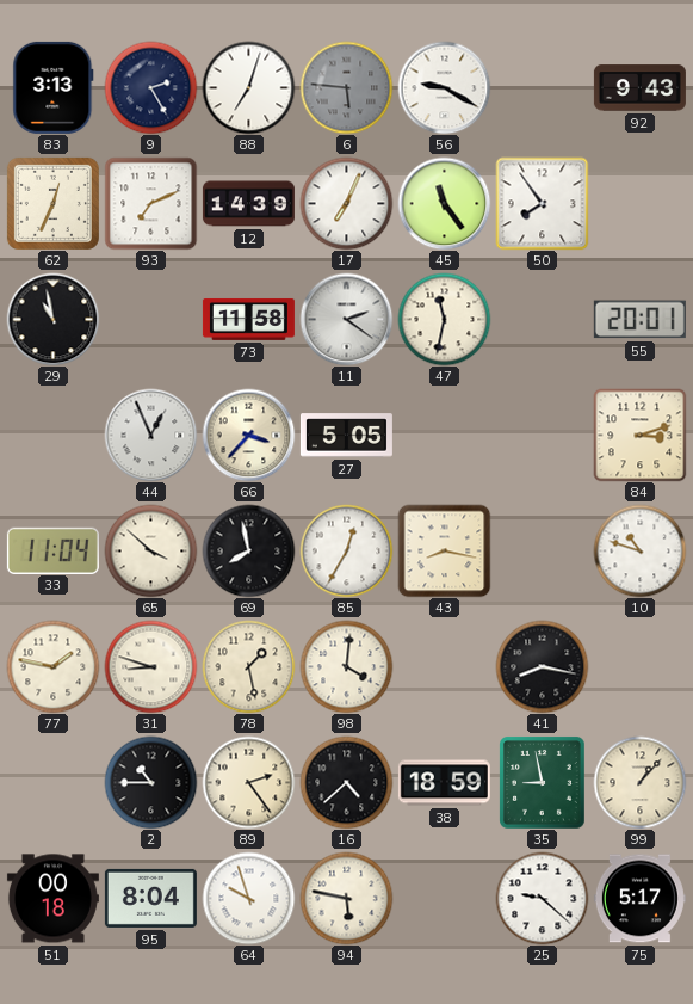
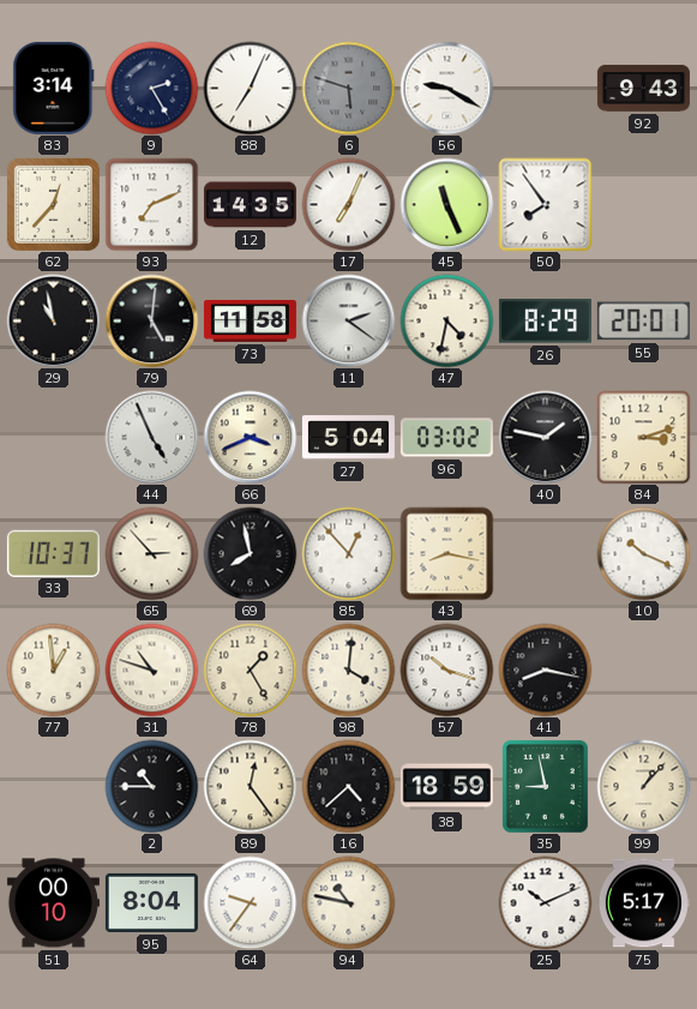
83: 3:13 -> 3:14 (54, 88)
88: 7:03 -> 7:04 (250, 88)
6: 5:46 -> 5:48 (348, 88)
62: 12:34 -> 12:37 (53, 204)
12: 14:39 -> 14:35 (250, 205)
45: 11:24 -> 11:26 (446, 204)
79: none -> 5:01 (151, 320)
47: 11:32 -> 4:32 (446, 320)
26: none -> 8:29 (545, 322)
44: 12:56 -> 4:56 (151, 437)
66: 3:37 -> 3:41 (250, 437)
27: 5:05 -> 5:04 (348, 438)
96: none -> 03:02 (446, 438)
40: none -> 1:47 (545, 437)
33: 11:04 -> 10:37 (53, 553)
65: 3:52 -> 2:53 (151, 553)
85: 12:35 -> 12:53 (348, 553)
10: 10:48 -> 10:19 (643, 553)
77: 1:47 -> 12:59 (53, 669)
31: 8:48 -> 10:48 (151, 669)
78: 1:28 -> 1:25 (250, 669)
57: none -> 10:18 (446, 669)
89: 2:24 -> 12:24 (250, 786)
51: 00:18 -> 00:10 (53, 903)
64: 9:57 -> 9:36 (250, 902)
94: 5:47 -> 10:47 (348, 902)
25: 9:22 -> 10:11 (545, 902)
